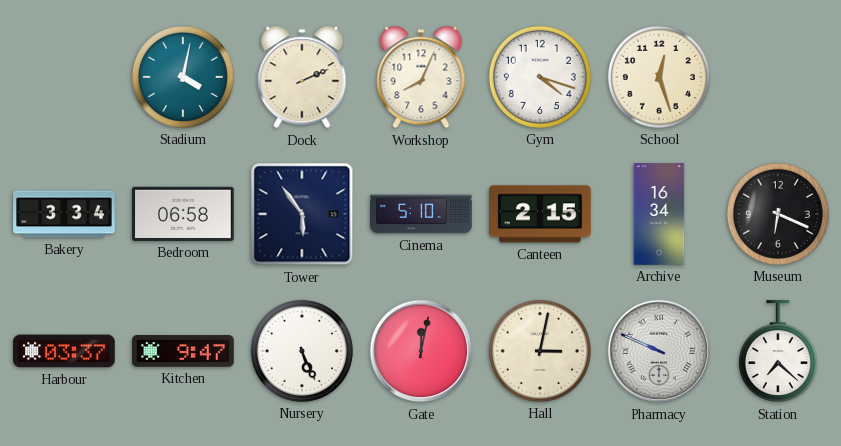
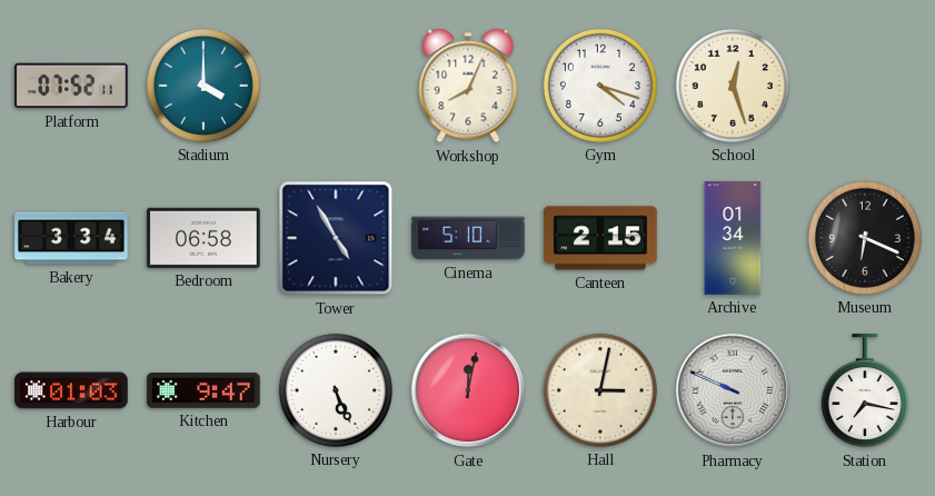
Platform: none -> 07:52 (71, 86)
Stadium: 4:02 -> 4:00 (203, 86)
Dock: 2:11 -> none (302, 77)
Tower: 5:54 -> 4:55 (336, 238)
Archive: 16:34 -> 01:34 (733, 238)
Harbour: 03:37 -> 01:03 (71, 390)
Station: 7:22 -> 7:17 (865, 391)
